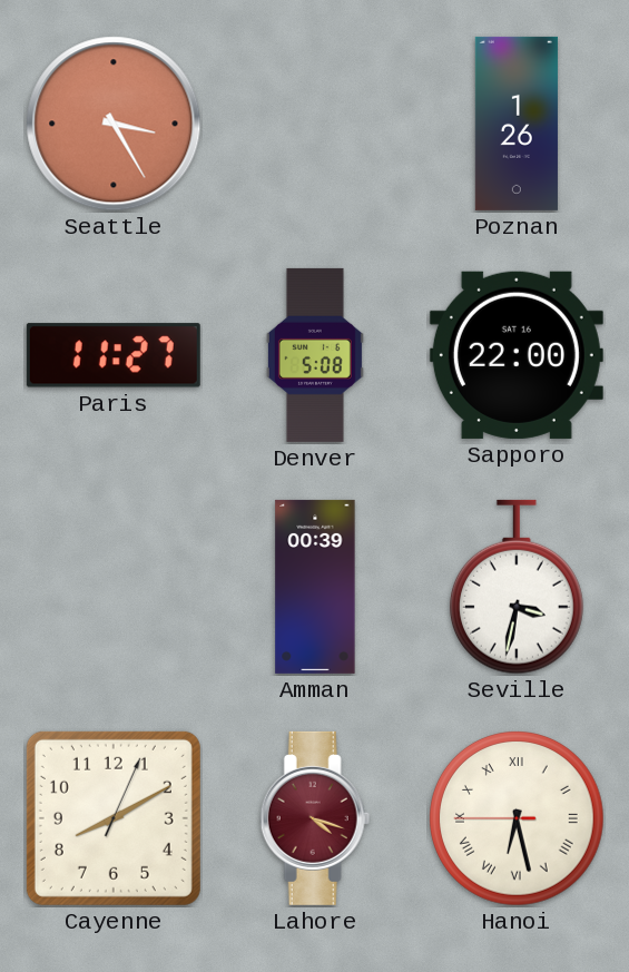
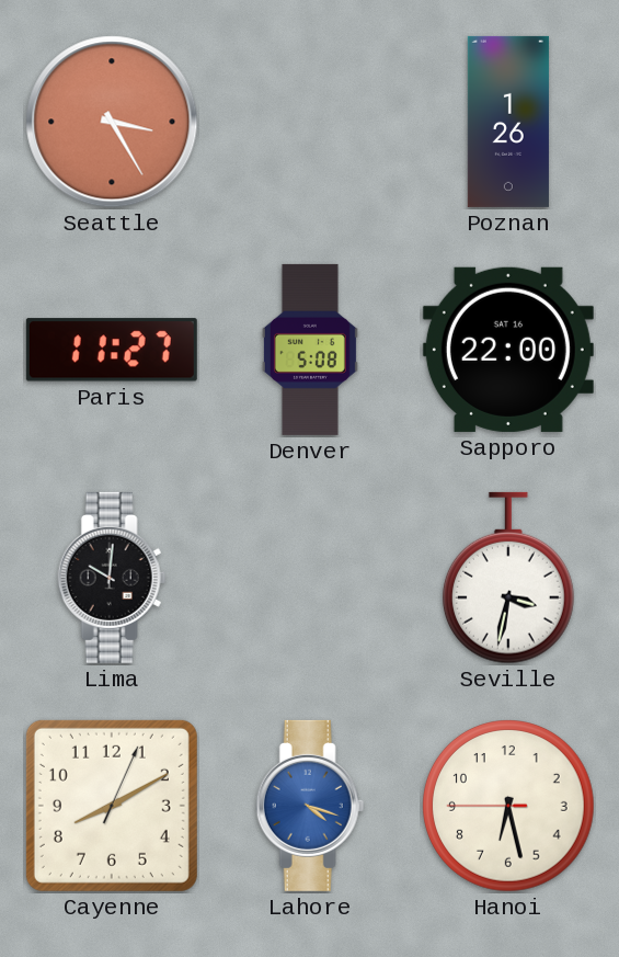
Lima: none -> 10:01 (112, 578)
Amman: 00:39 -> none (315, 587)
Lahore dial: burgundy -> blue (310, 806)
Hanoi numerals: Roman -> Arabic (509, 807)
